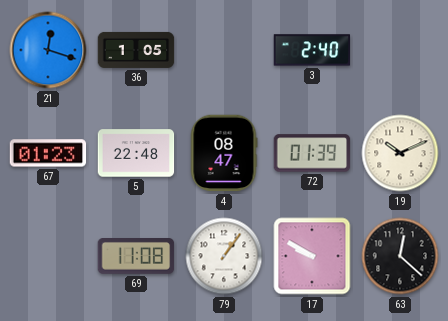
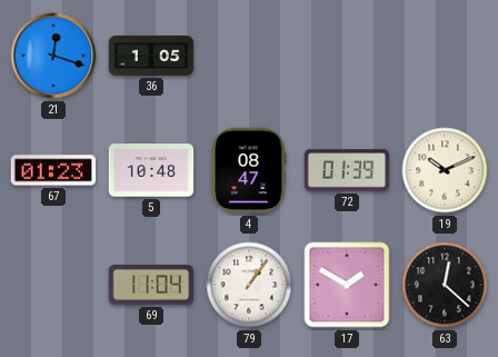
3: 2:40 -> none (312, 50)
5: 22:48 -> 10:48 (151, 170)
69: 11:08 -> 11:04 (151, 286)
17: 9:50 -> 1:50 (347, 285)
